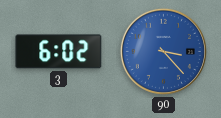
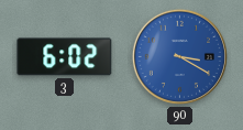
90: 3:23 -> 3:20 (179, 56)
